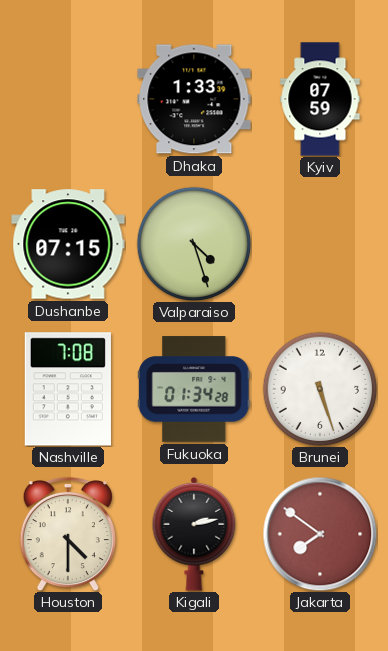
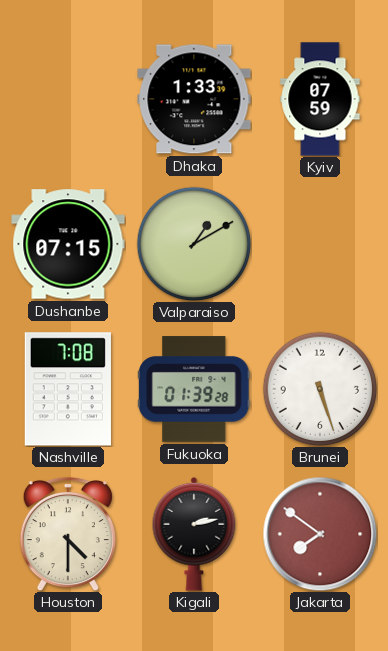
Valparaiso: 4:27 -> 1:10 (194, 244)
Fukuoka: 01:34 -> 01:39 (194, 389)
